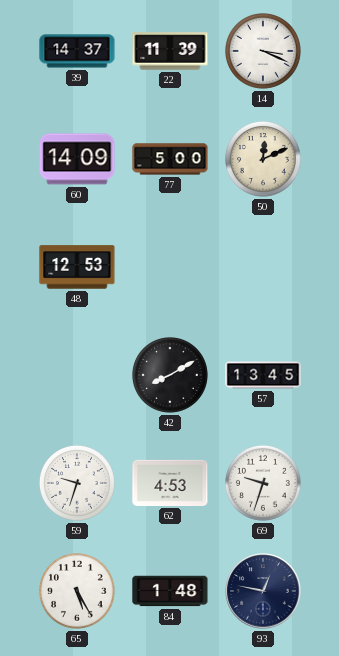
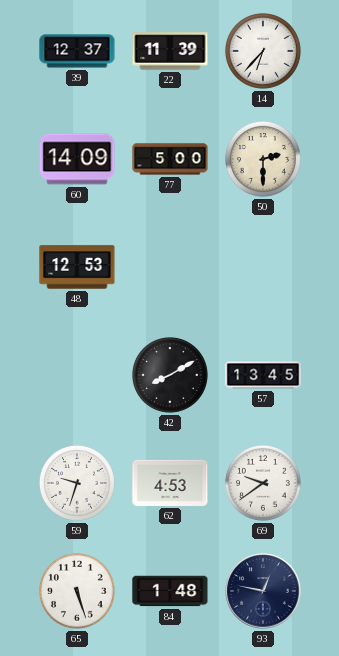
39: 14:37 -> 12:37 (77, 51)
14: 3:19 -> 6:37 (263, 51)
50: 12:11 -> 2:30 (263, 159)
69: 9:33 -> 9:39 (263, 483)
65: 5:25 -> 5:27 (77, 591)
